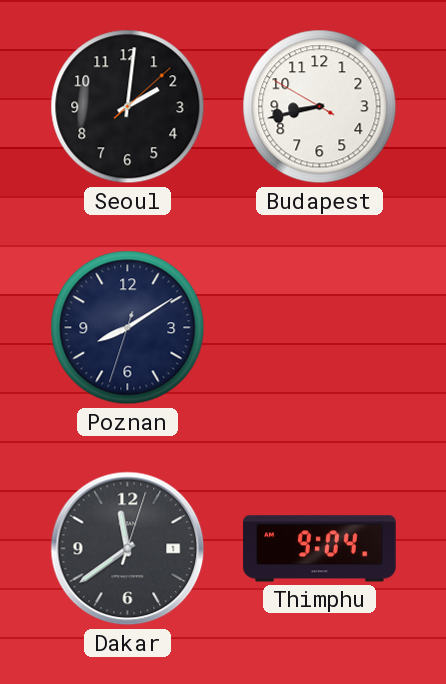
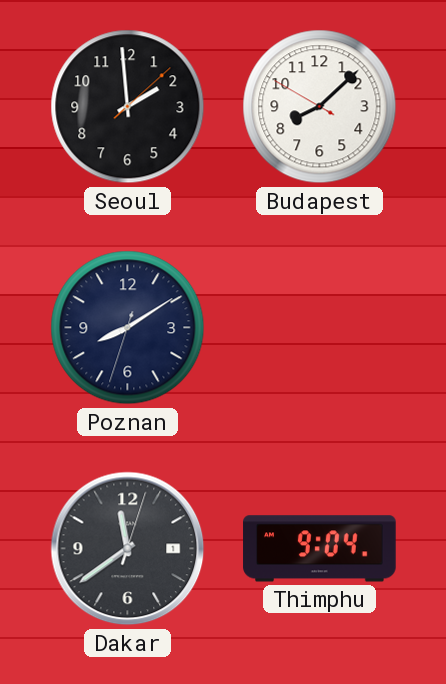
Seoul: 2:01 -> 1:59 (128, 107)
Budapest: 8:42 -> 8:07 (320, 107)
